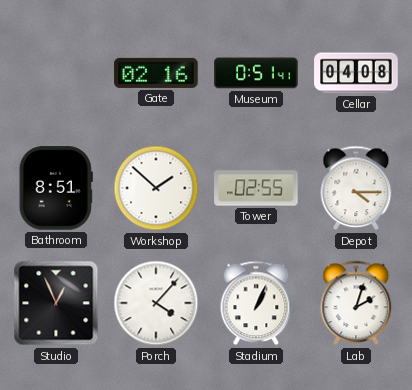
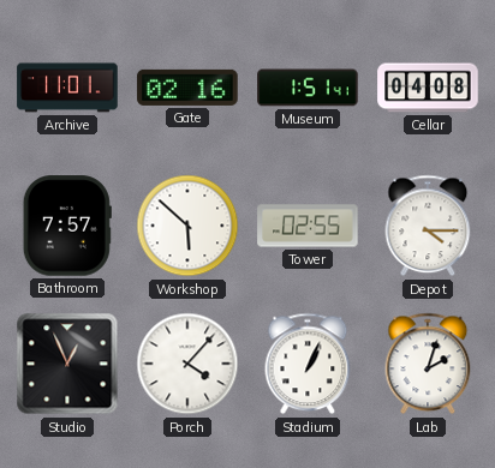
Archive: none -> 11:01 (67, 88)
Museum: 0:51 -> 1:51 (308, 88)
Bathroom: 8:51 -> 7:57 (67, 226)
Workshop: 1:52 -> 5:52 (187, 226)
